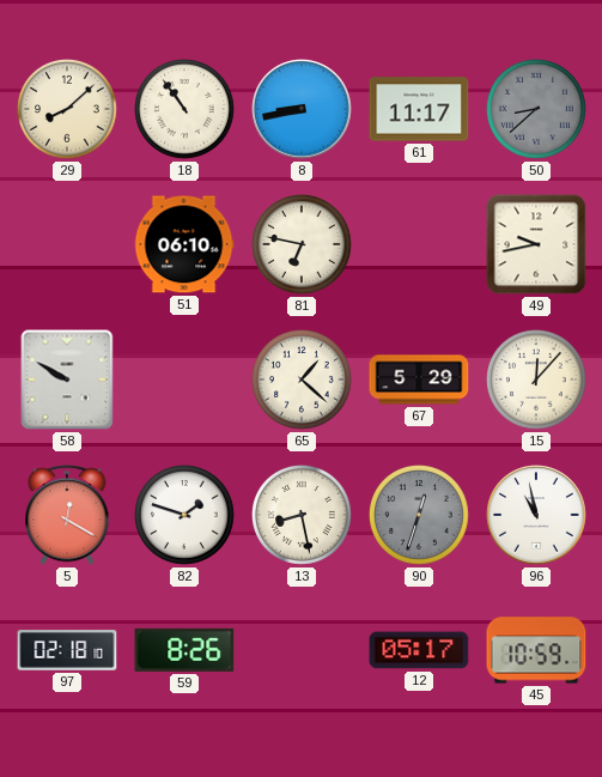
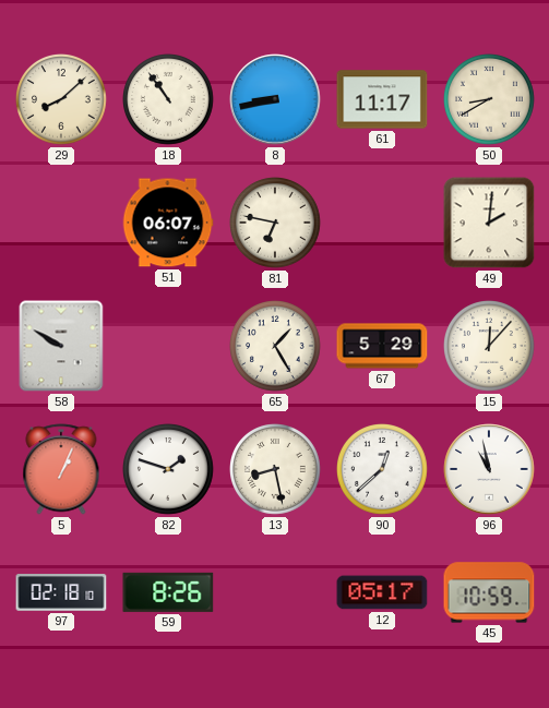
50: 8:38 -> 8:40 (490, 100)
50 dial: grey -> cream (490, 100)
51: 06:10 -> 06:07 (168, 223)
49: 9:43 -> 2:01 (489, 223)
65: 1:22 -> 1:25 (276, 347)
5: 12:20 -> 1:04 (61, 469)
90: 12:33 -> 12:38 (383, 470)
90 dial: grey -> white (383, 470)
